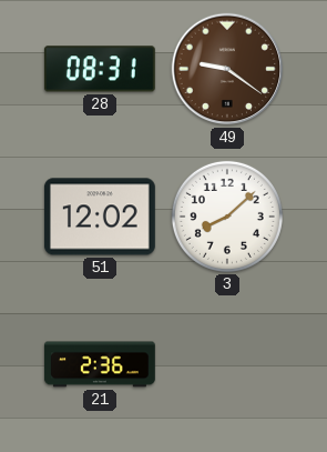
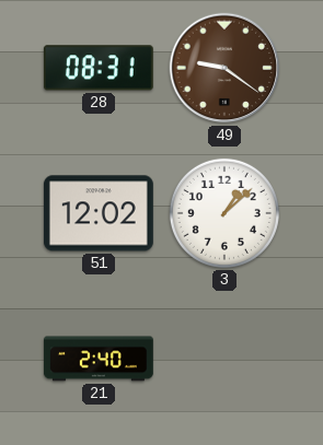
3: 8:08 -> 1:08 (224, 213)
21: 2:36 -> 2:40 (99, 359)
